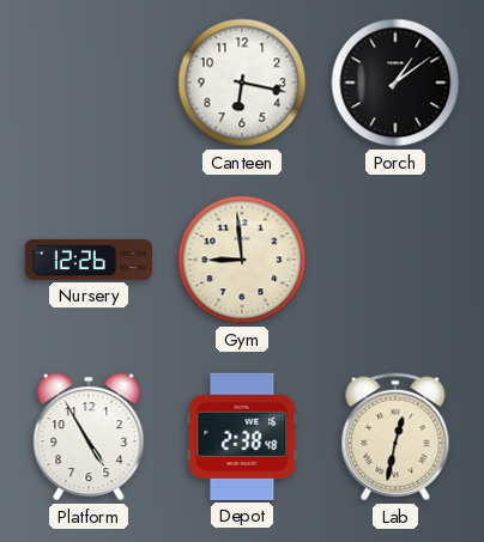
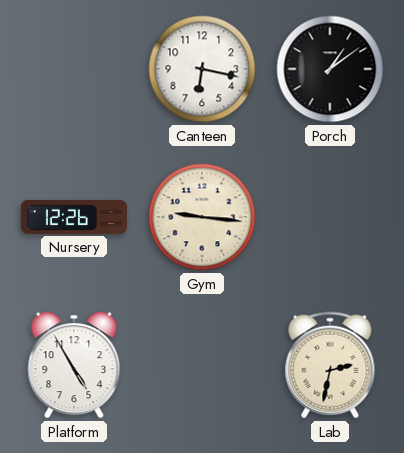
Gym: 8:59 -> 9:16 (202, 217)
Depot: 2:38 -> none (242, 437)
Lab: 12:32 -> 2:32 (330, 365)
